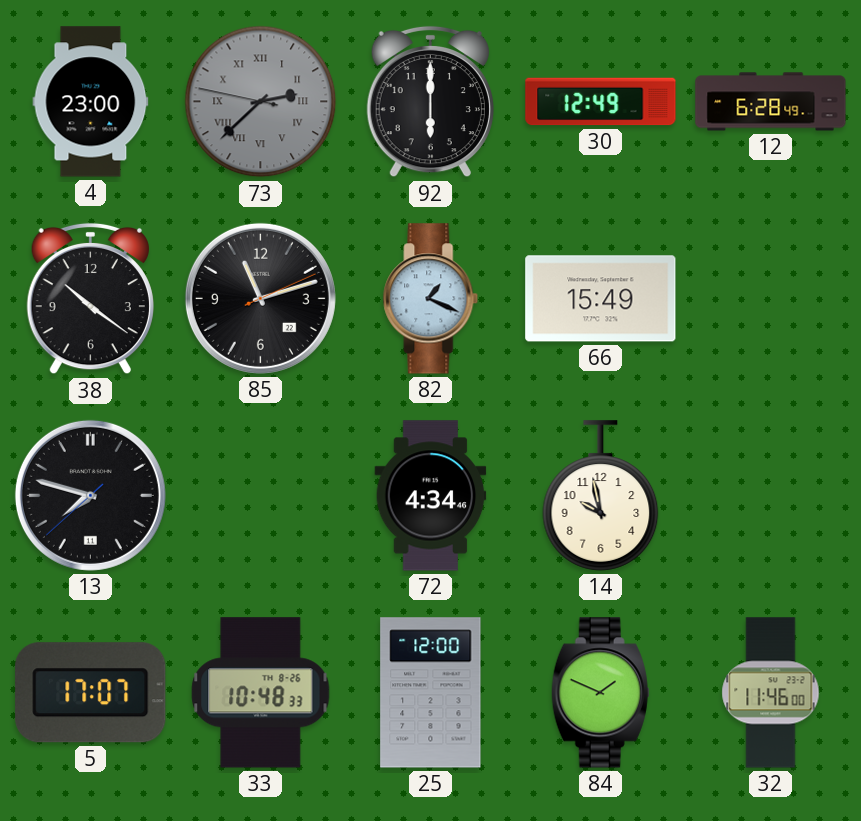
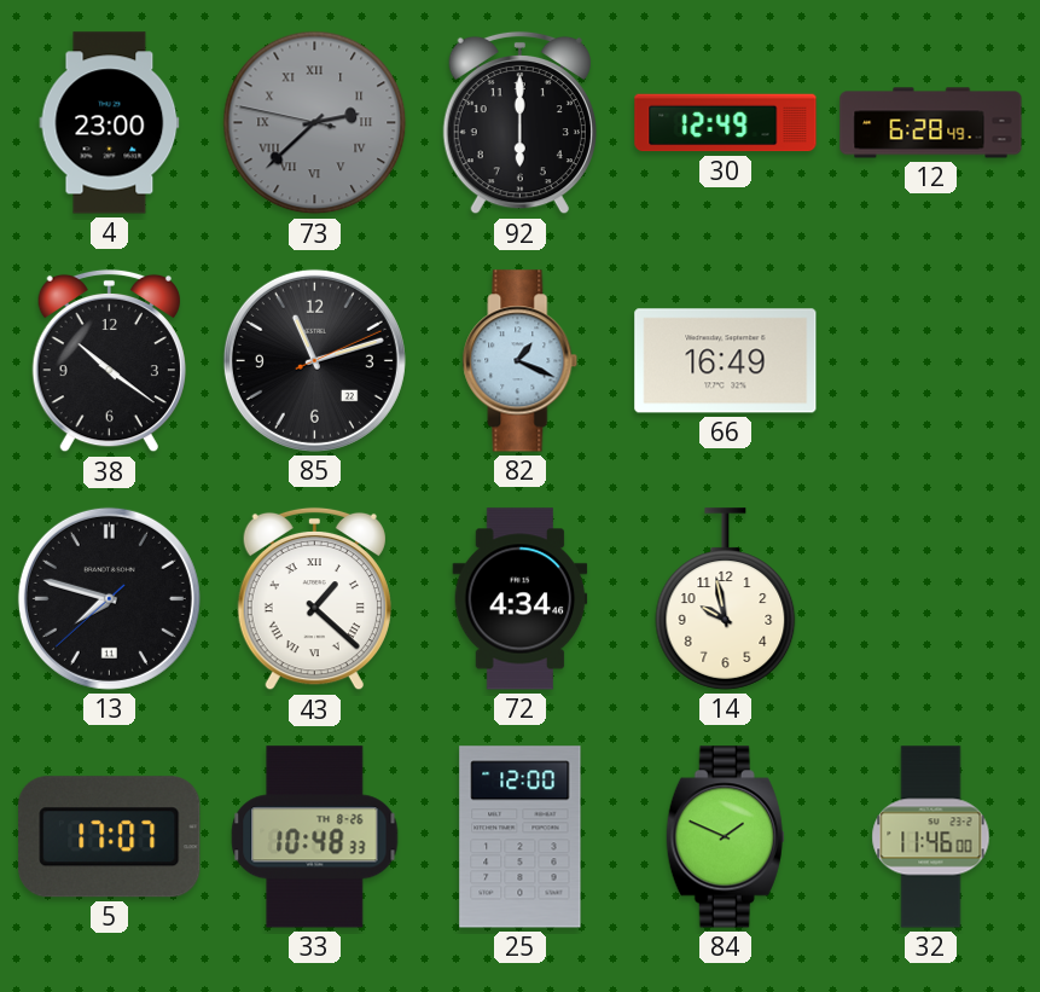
66: 15:49 -> 16:49 (726, 361)
43: none -> 1:22 (314, 599)
